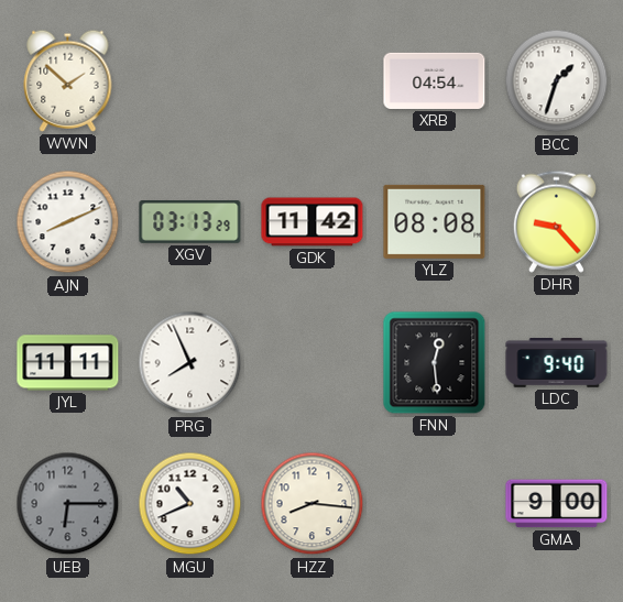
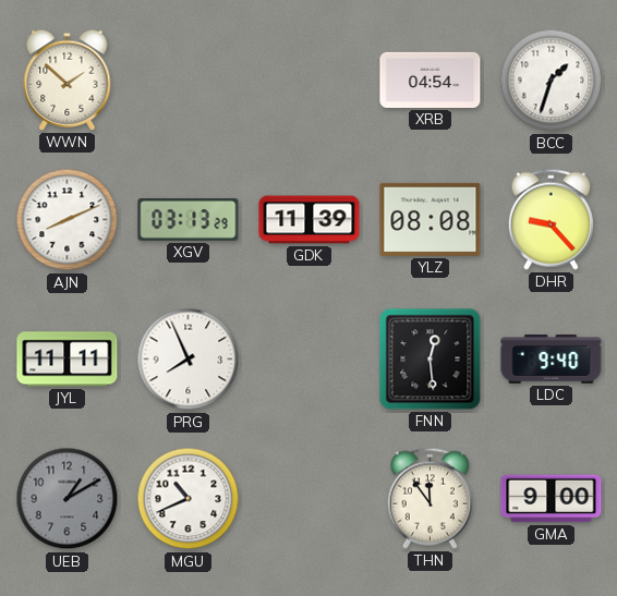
GDK: 11:42 -> 11:39 (310, 220)
UEB: 6:15 -> 1:10 (68, 499)
HZZ: 8:16 -> none (313, 504)
THN: none -> 11:54 (430, 498)
